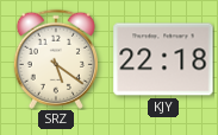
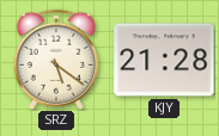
KJY: 22:18 -> 21:28 (164, 60)
